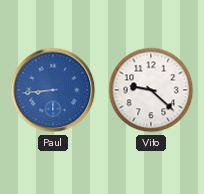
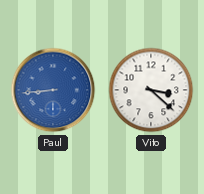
Vito: 9:22 -> 3:22 (151, 90)
